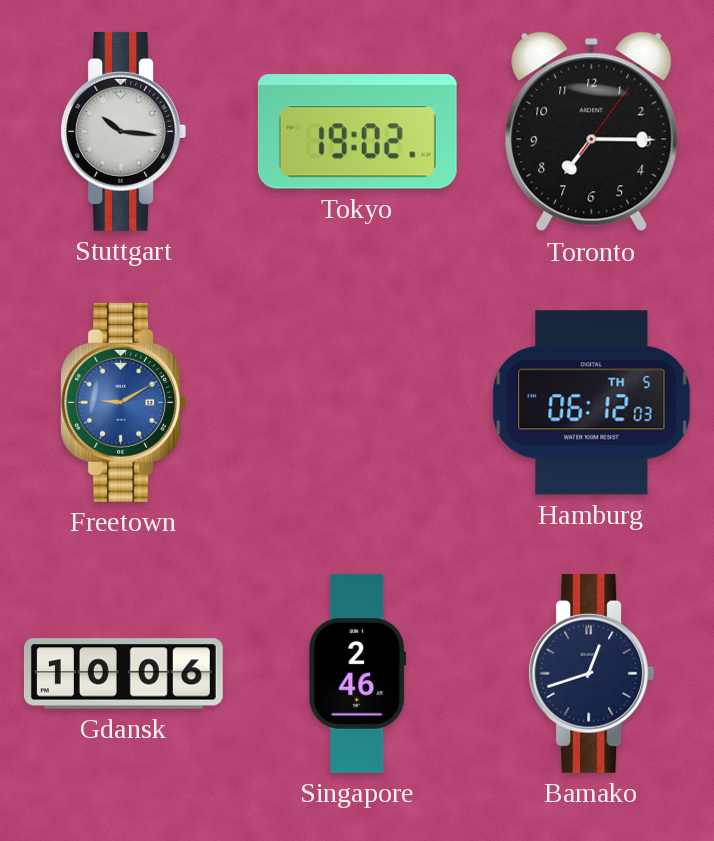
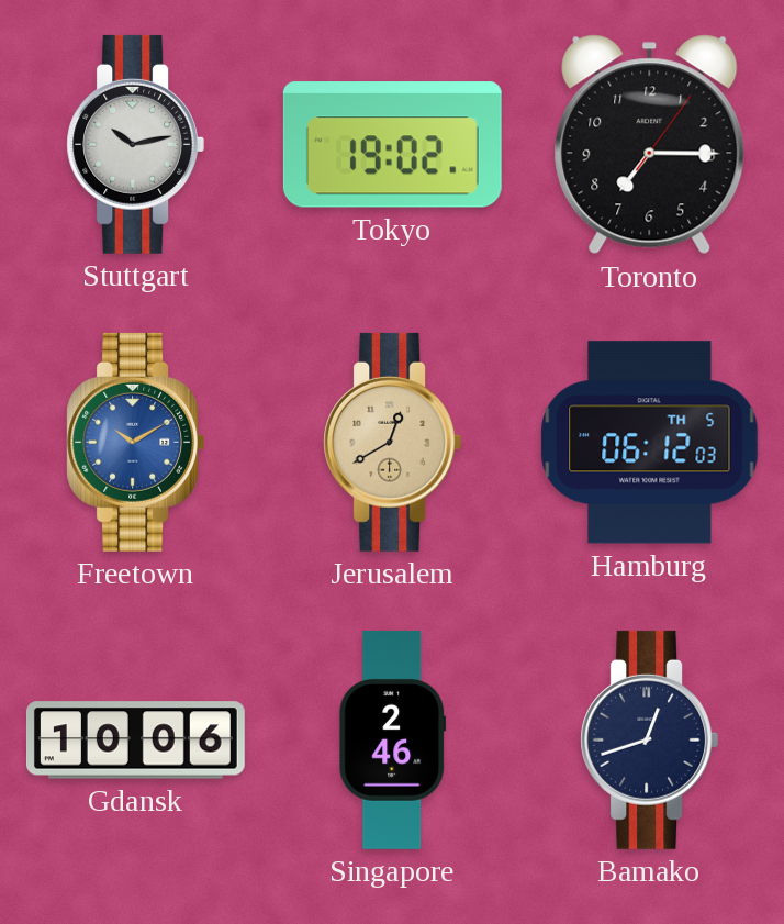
Stuttgart: 10:16 -> 10:13 (136, 144)
Freetown: 9:10 -> 10:10 (136, 442)
Jerusalem: none -> 12:40 (393, 442)
